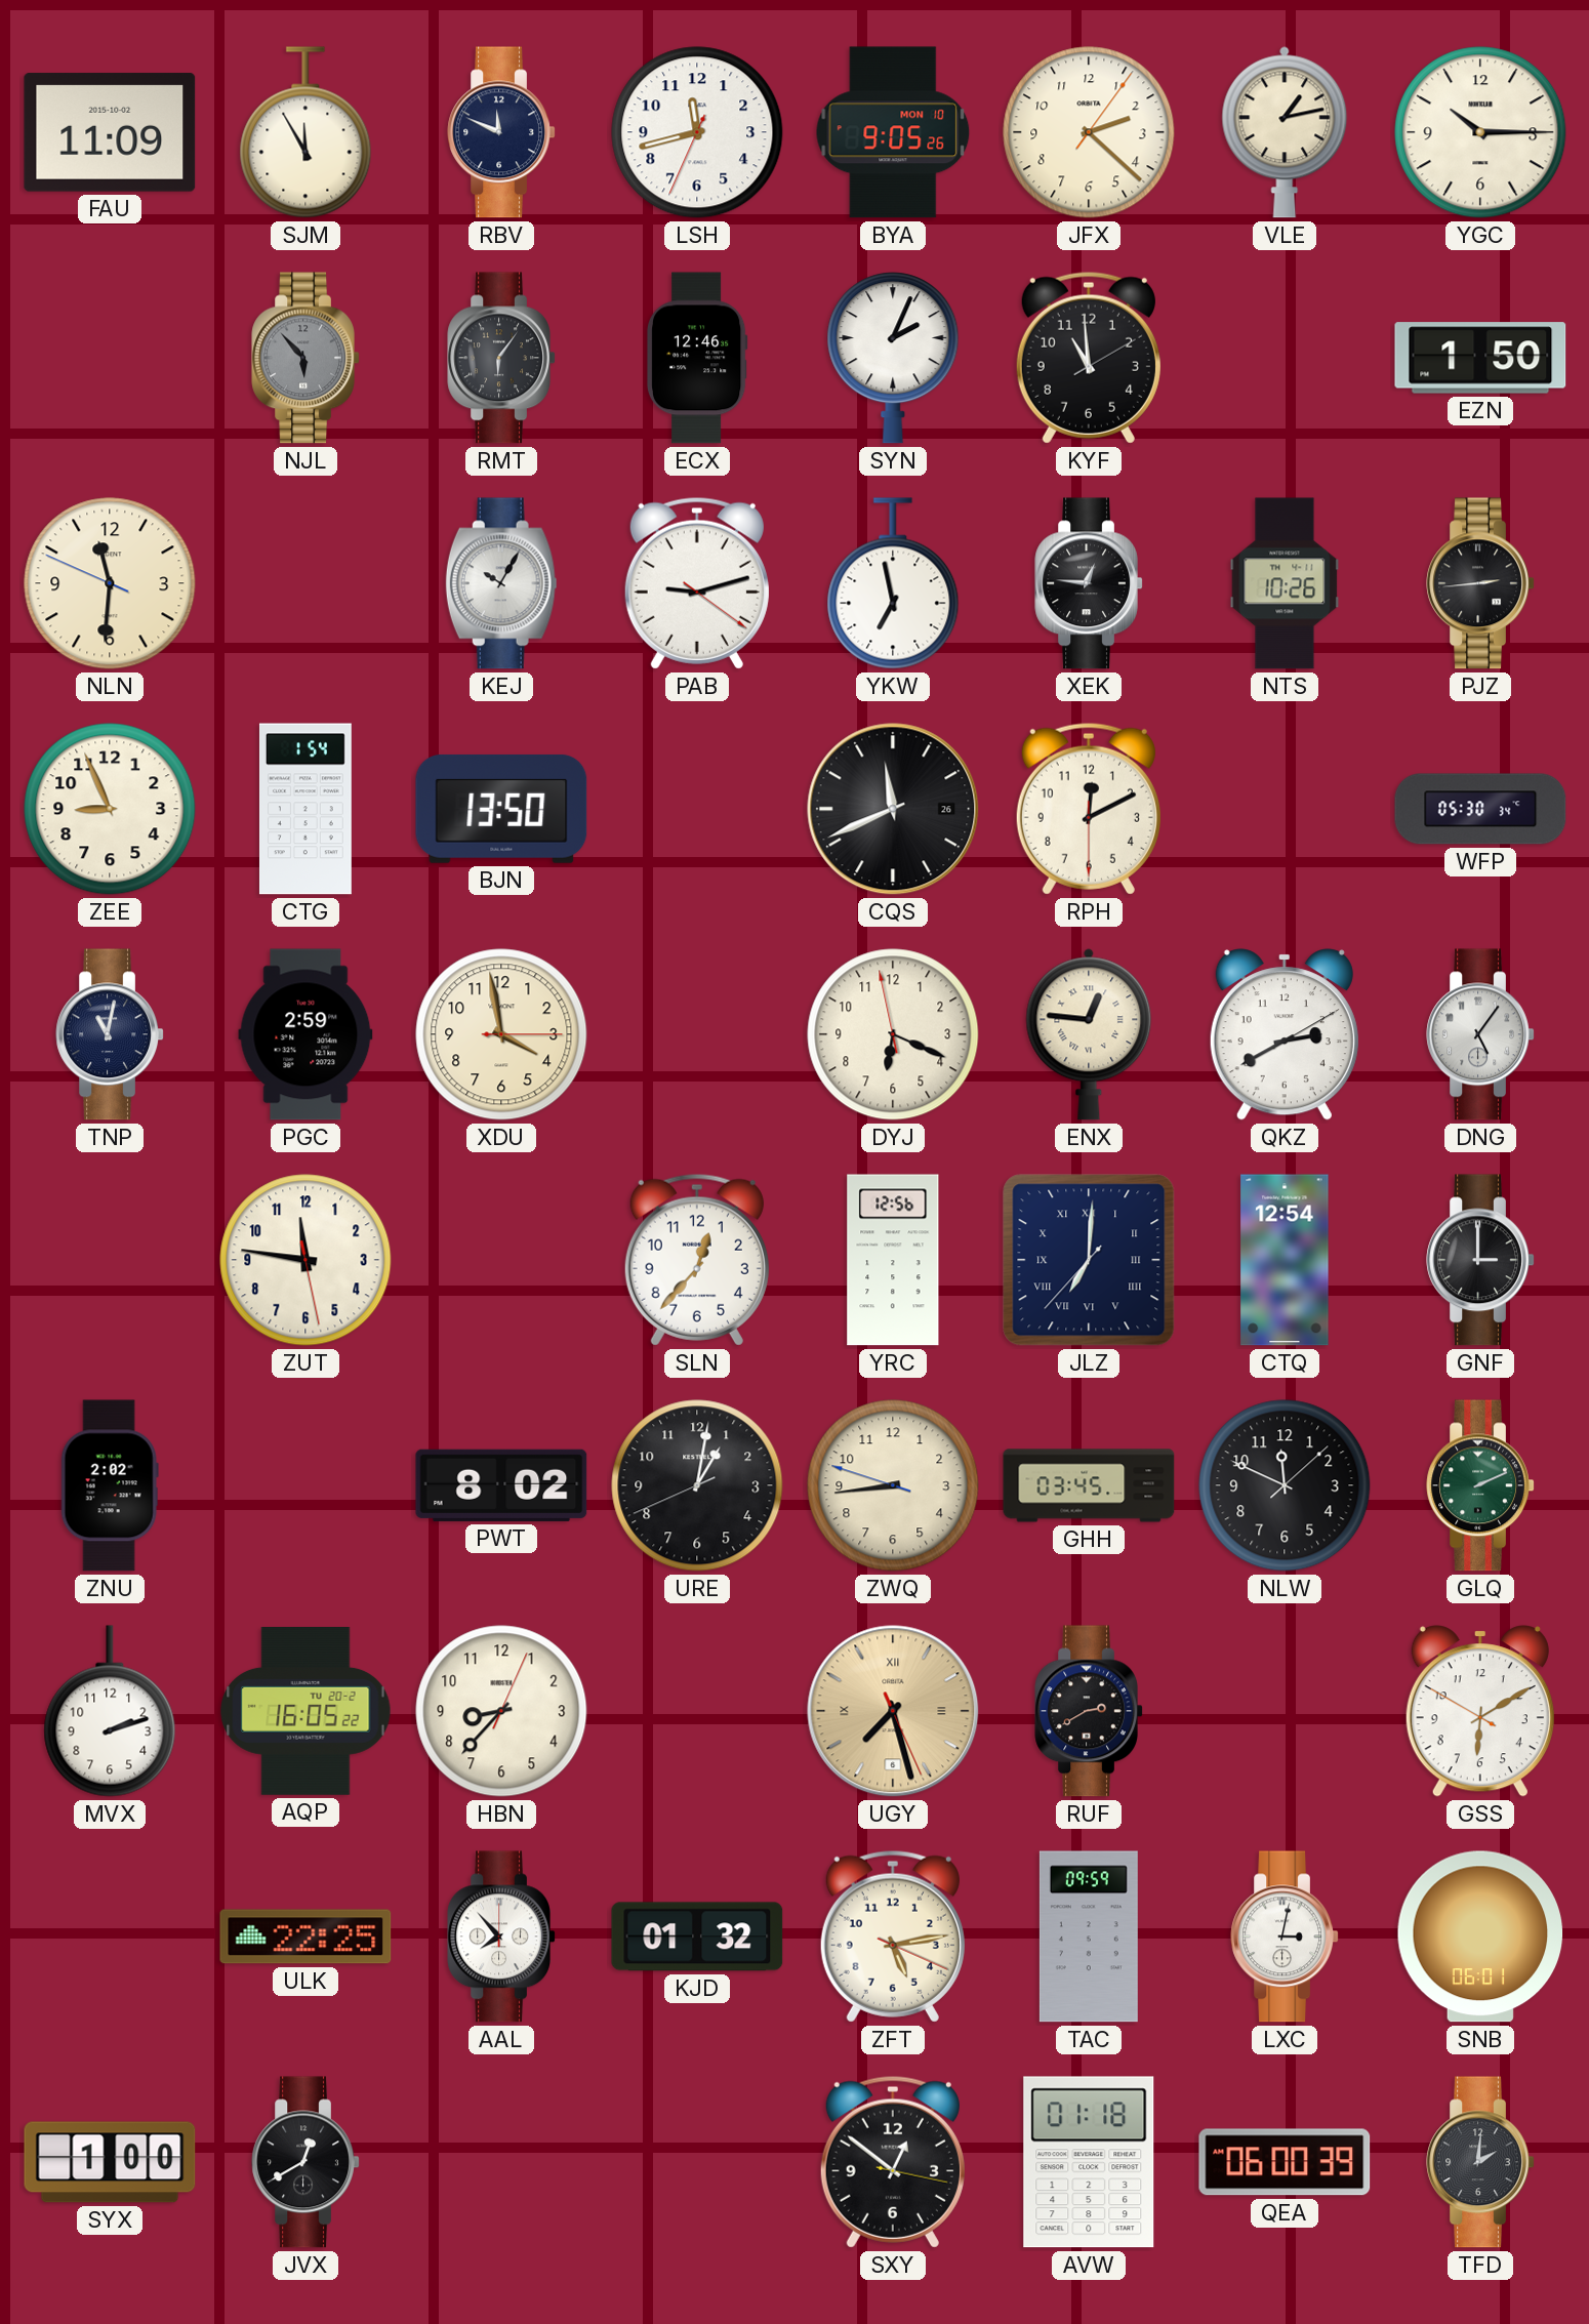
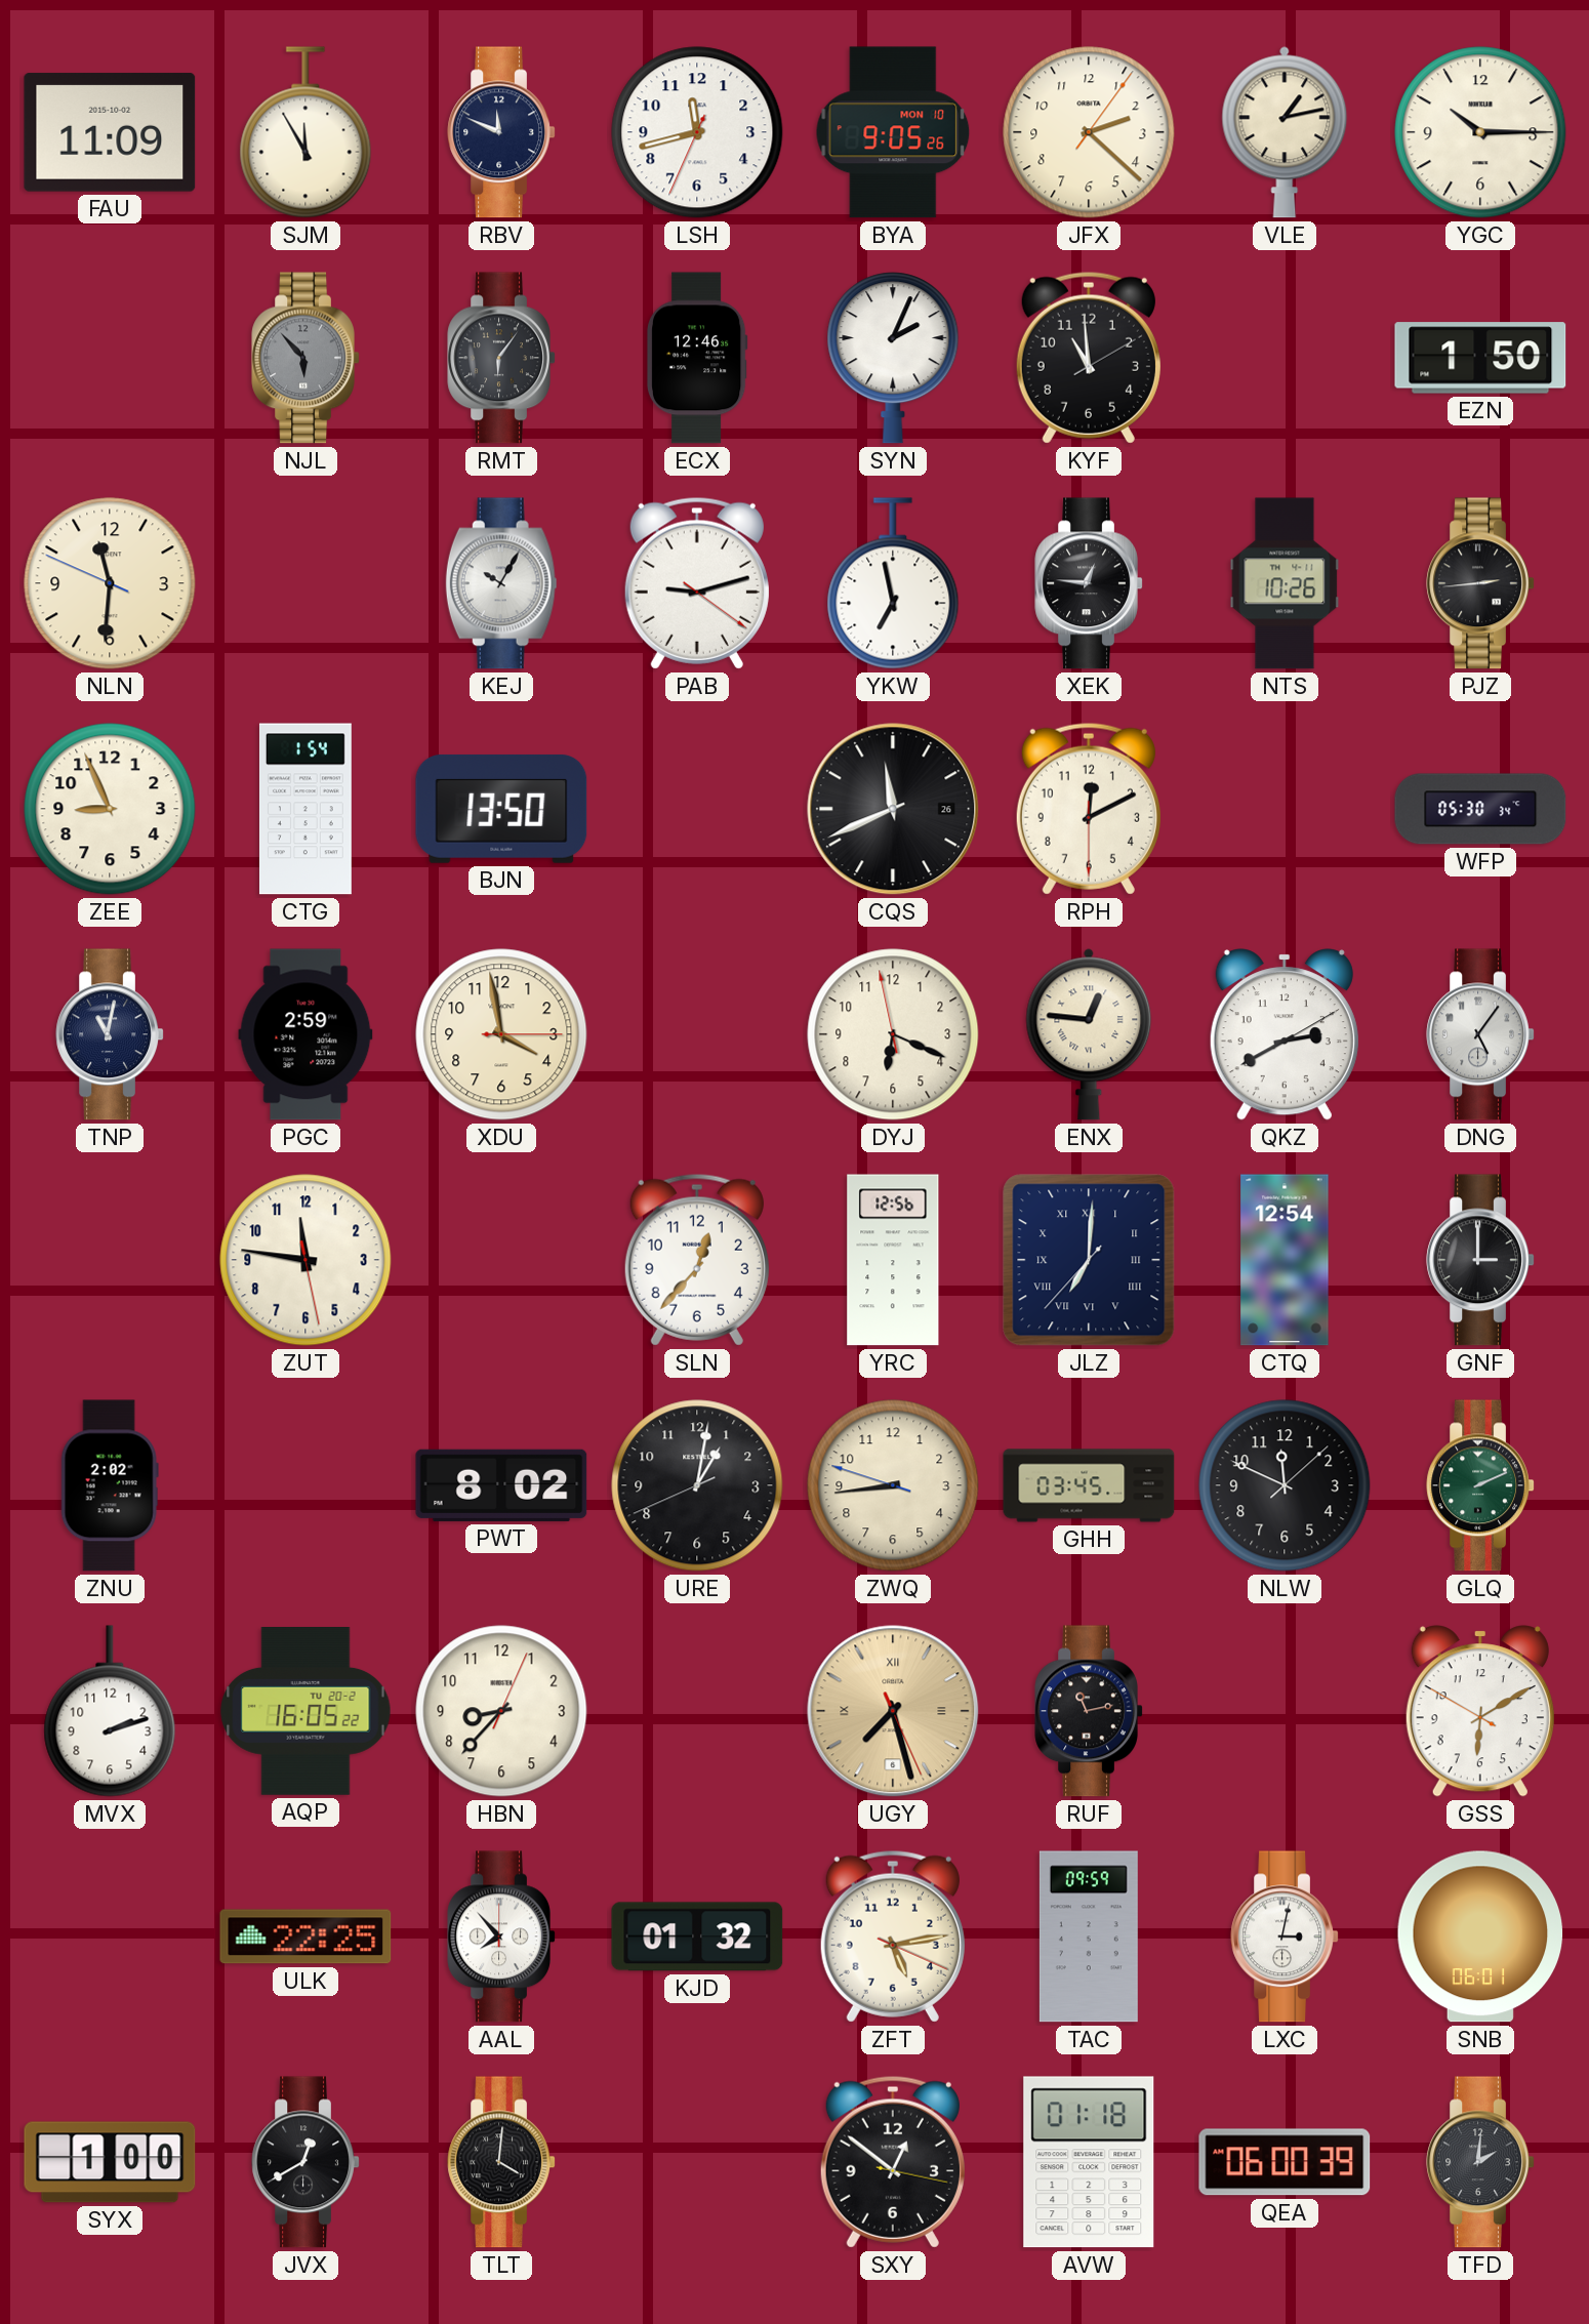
RUF: 2:40 -> 11:13 (1089, 1711)
TLT: none -> 4:01 (501, 2162)
